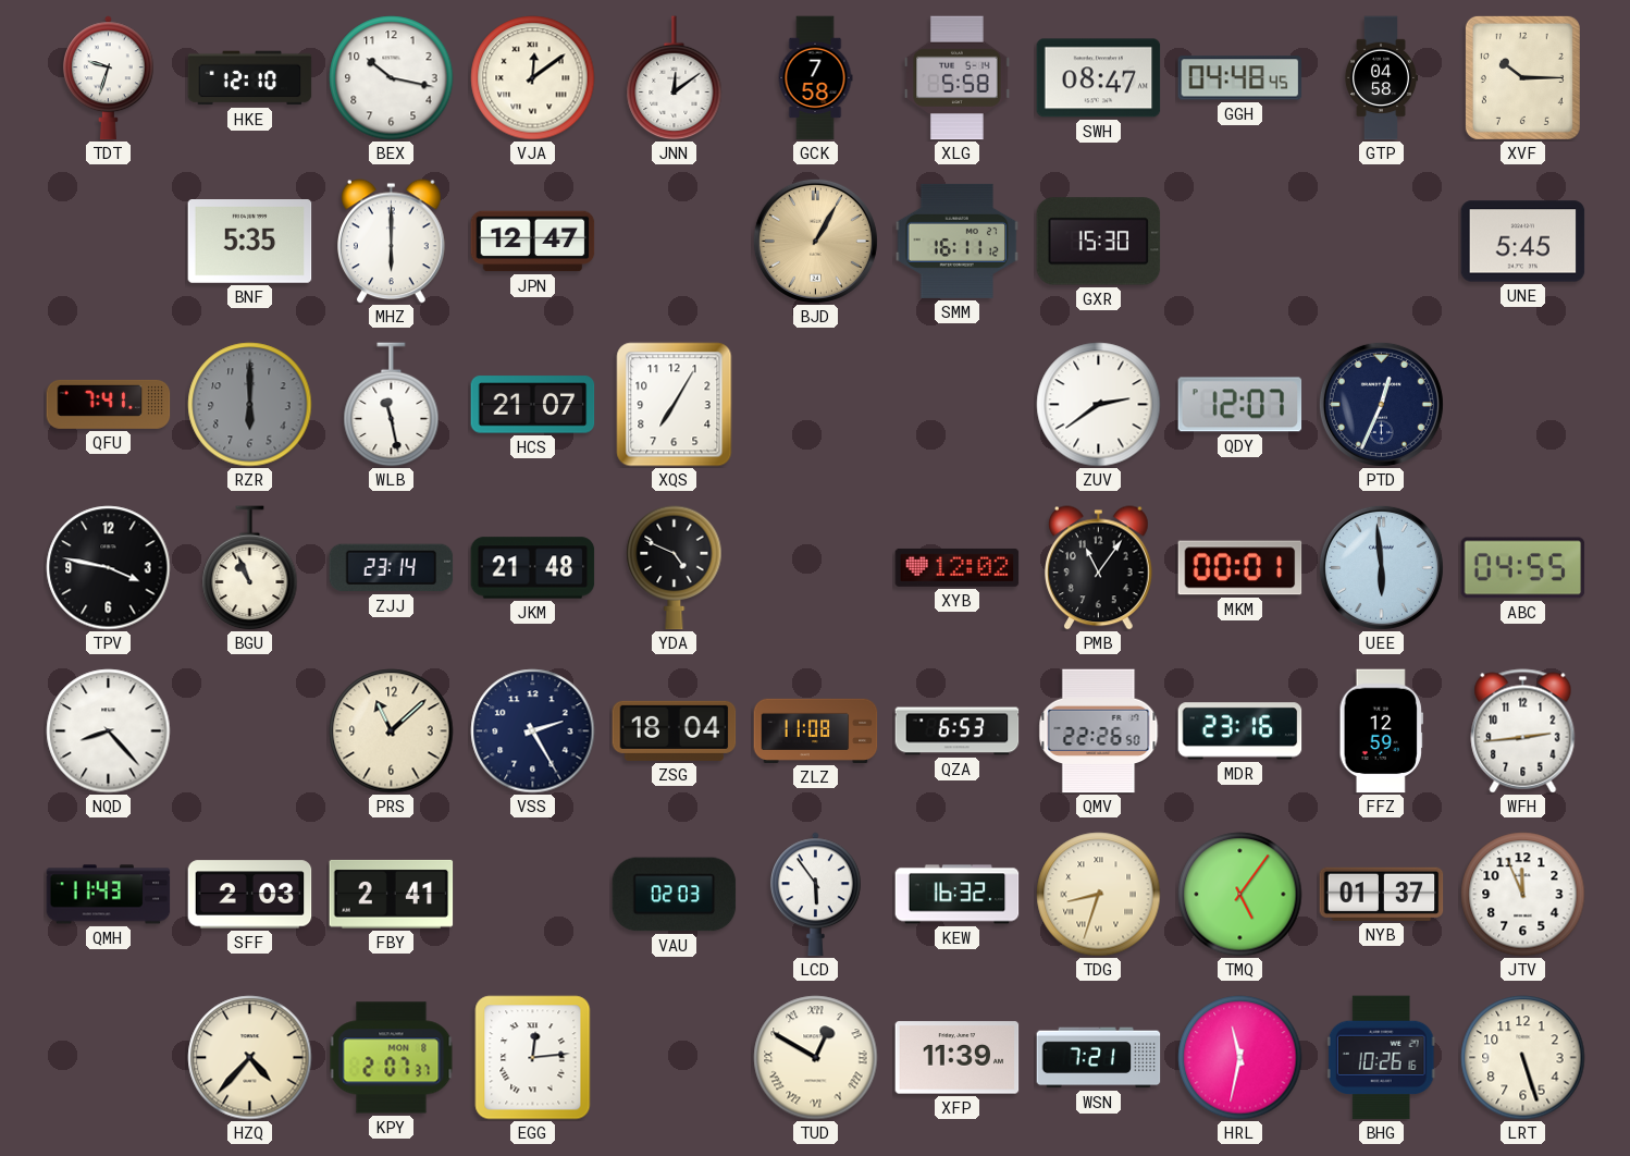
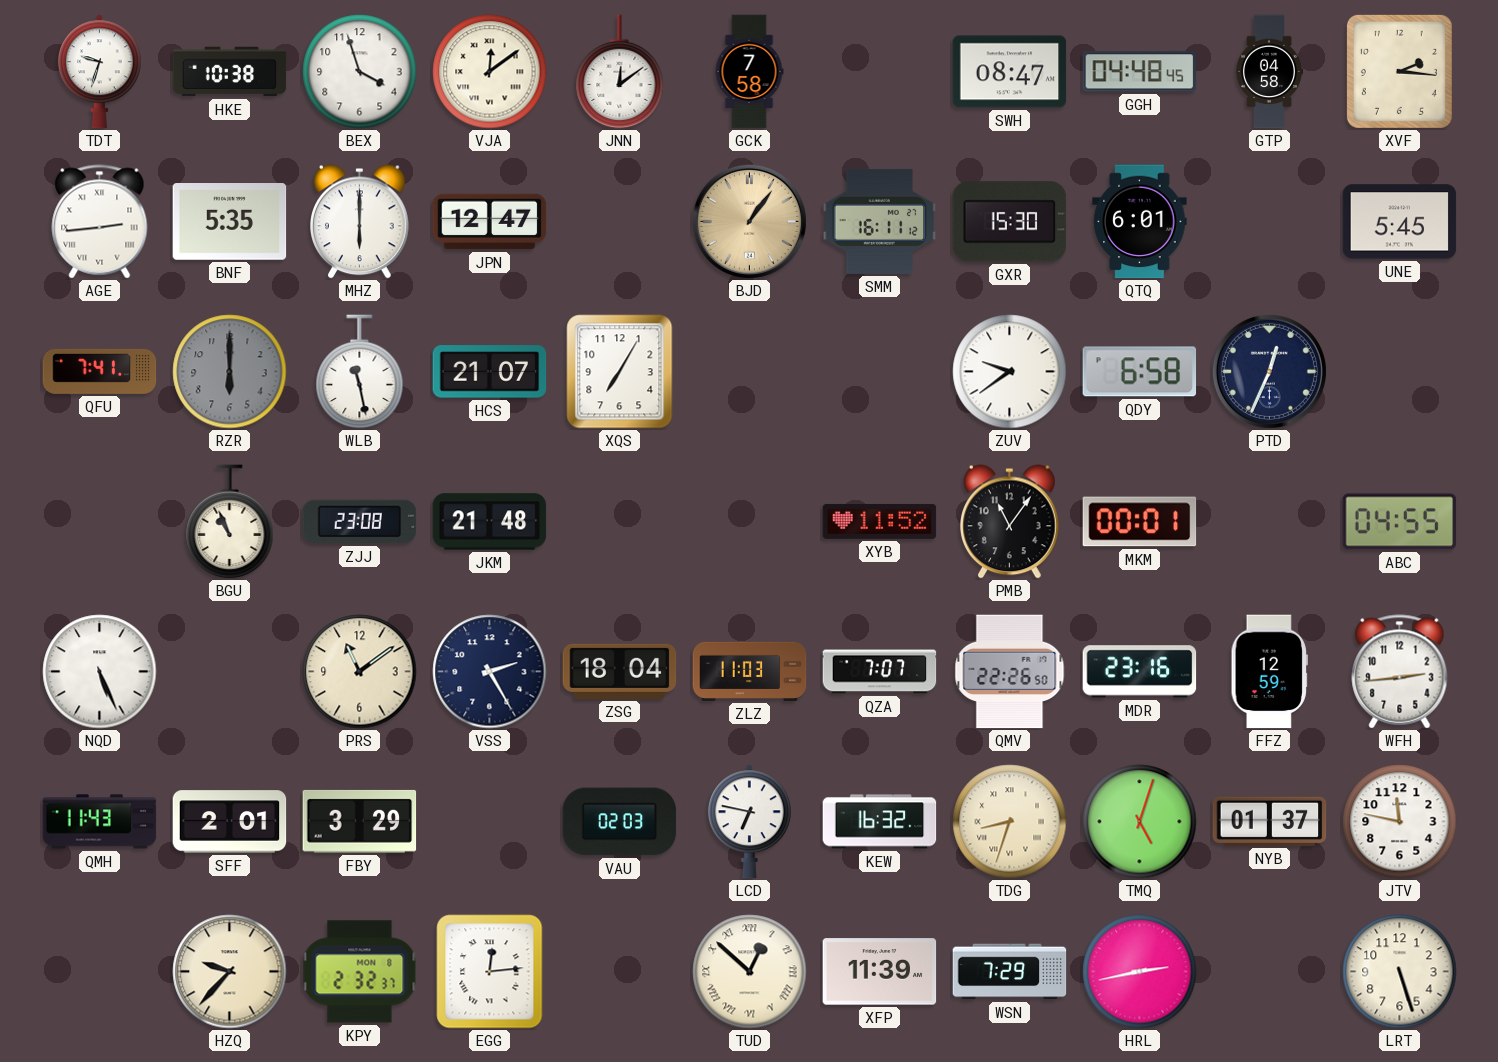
HKE: 12:10 -> 10:38 (230, 72)
BEX: 10:17 -> 3:57 (360, 72)
XLG: 5:58 -> none (958, 78)
XVF: 10:15 -> 2:16 (1399, 71)
AGE: none -> 2:44 (100, 222)
BJD: 1:05 -> 1:06 (749, 221)
QTQ: none -> 6:01 (1140, 222)
ZUV: 2:39 -> 9:39 (1010, 372)
QDY: 12:07 -> 6:58 (1140, 372)
TPV: 3:47 -> none (109, 568)
ZJJ: 23:14 -> 23:08 (360, 522)
YDA: 4:49 -> none (675, 568)
XYB: 12:02 -> 11:52 (880, 521)
UEE: 5:59 -> none (1381, 567)
NQD: 8:23 -> 5:26 (100, 672)
PRS: 11:08 -> 11:09 (360, 672)
ZLZ: 11:08 -> 11:03 (750, 671)
QZA: 6:53 -> 7:07 (880, 672)
SFF: 2:03 -> 2:01 (230, 822)
FBY: 2:41 -> 3:29 (360, 821)
LCD: 5:54 -> 6:47 (749, 822)
TMQ: 5:06 -> 5:03 (1140, 822)
JTV: 11:56 -> 11:47 (1400, 822)
HZQ: 4:37 -> 9:37 (230, 972)
KPY: 2:07 -> 2:32 (360, 972)
TUD: 12:50 -> 12:52 (750, 972)
WSN: 7:21 -> 7:29 (1010, 972)
HRL: 11:32 -> 2:43 (1140, 972)
BHG: 10:26 -> none (1381, 1058)
